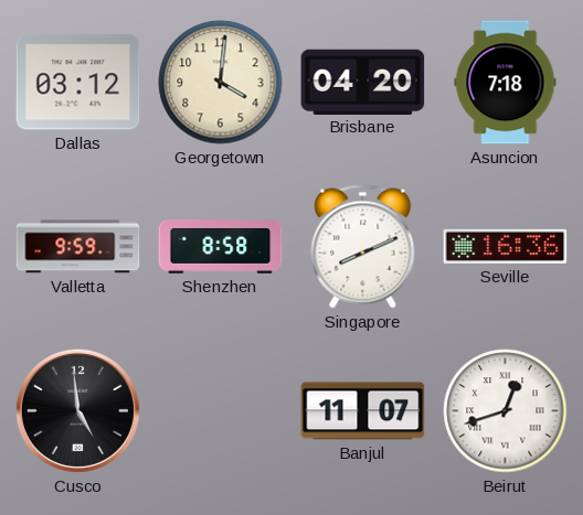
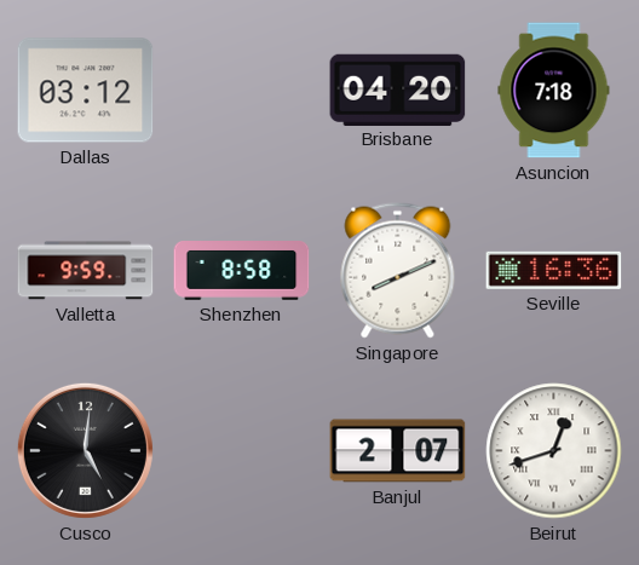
Georgetown: 4:01 -> none (221, 83)
Cusco: 4:59 -> 5:01 (85, 450)
Banjul: 11:07 -> 2:07 (398, 451)
